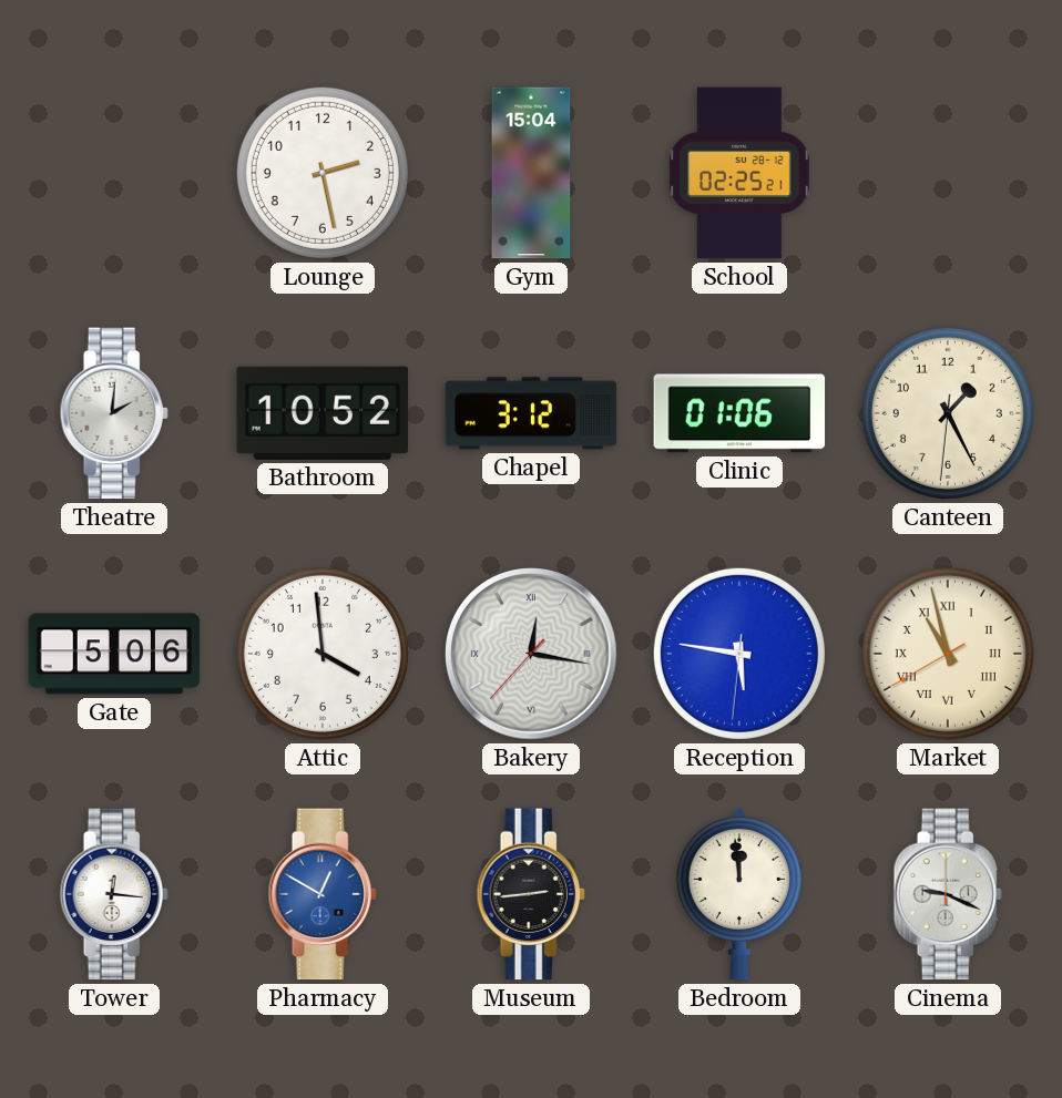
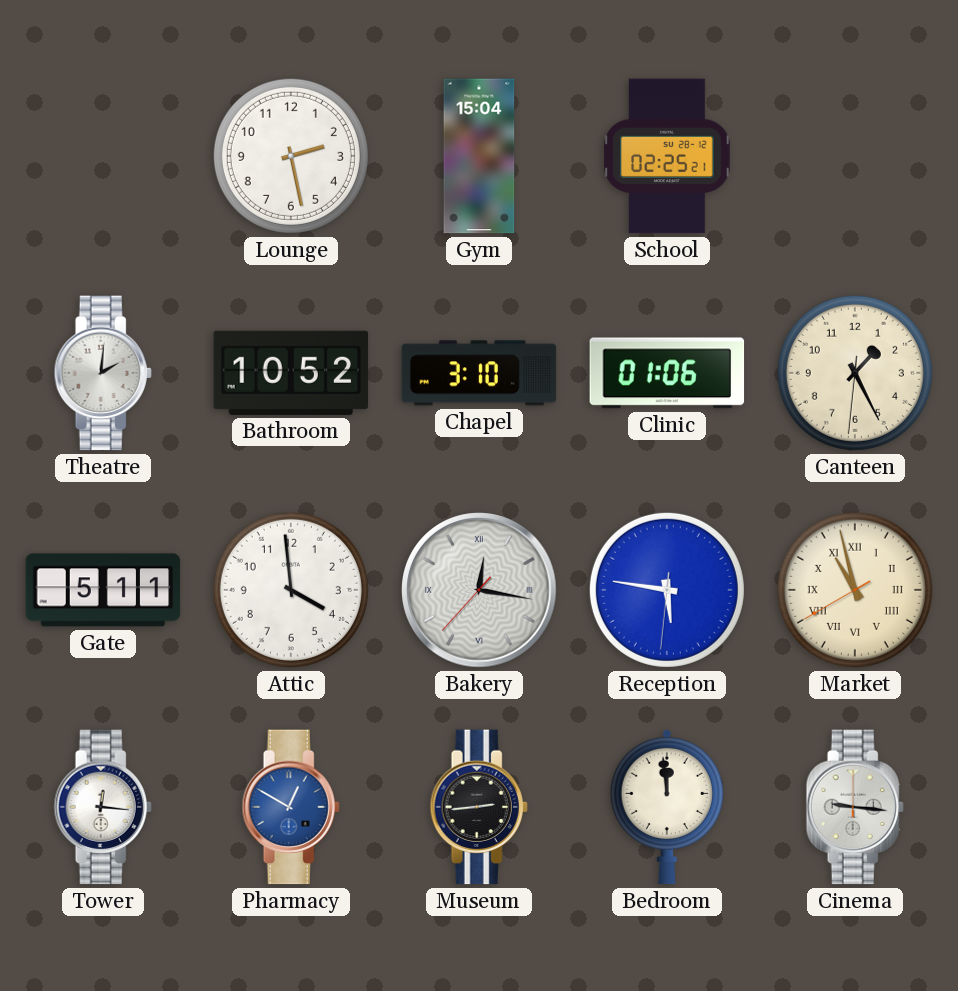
Chapel: 3:12 -> 3:10 (479, 373)
Gate: 5:06 -> 5:11 (103, 590)
Cinema: 9:19 -> 9:16 (855, 807)
